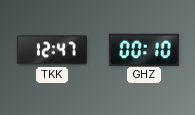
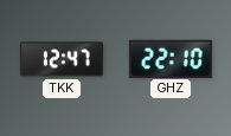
GHZ: 00:10 -> 22:10 (171, 58)
